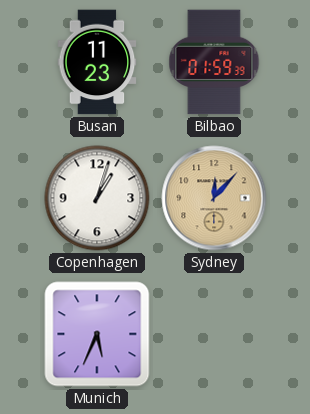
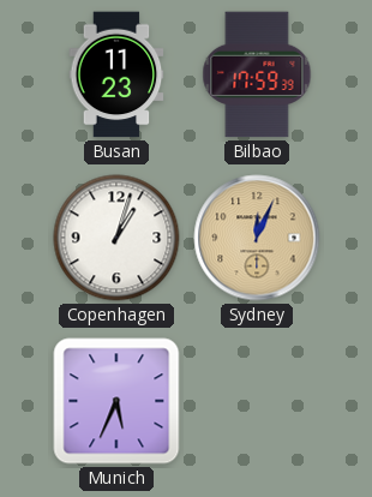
Bilbao: 01:59 -> 17:59 (257, 74)
Sydney: 12:07 -> 12:04 (257, 238)
